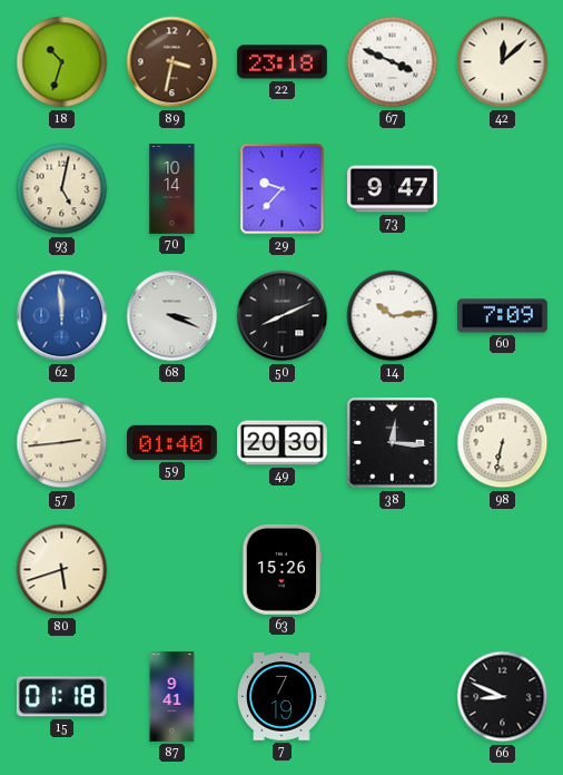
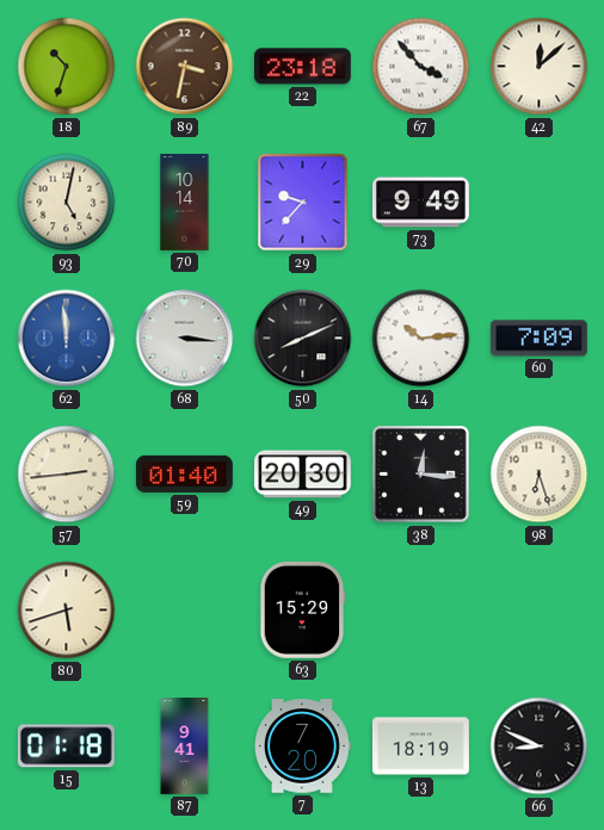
67: 3:49 -> 3:53 (421, 67)
73: 9:47 -> 9:49 (421, 203)
68: 3:19 -> 3:16 (185, 339)
98: 6:32 -> 6:27 (540, 475)
63: 15:26 -> 15:29 (303, 609)
7: 7:19 -> 7:20 (303, 747)
13: none -> 18:19 (421, 747)
